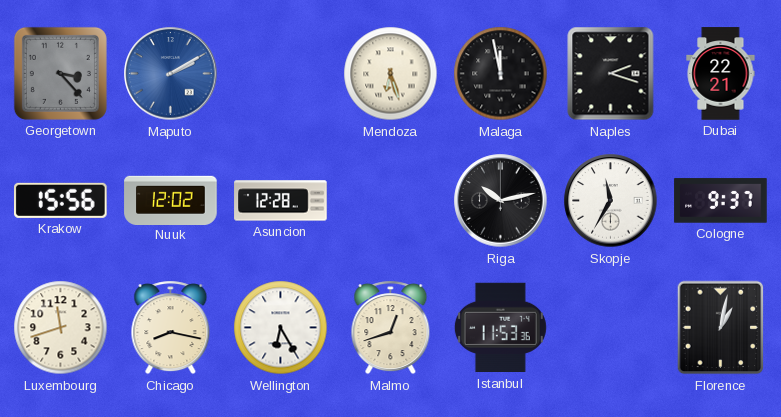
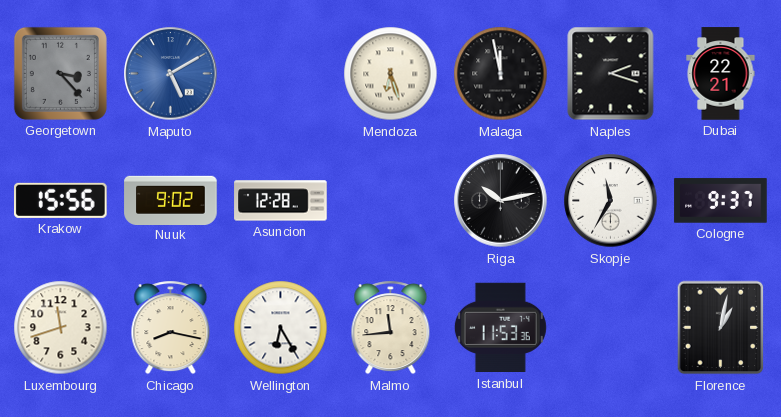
Maputo: 2:10 -> 5:10 (171, 74)
Nuuk: 12:02 -> 9:02 (171, 200)
Malmo: 12:42 -> 11:44 (391, 328)
